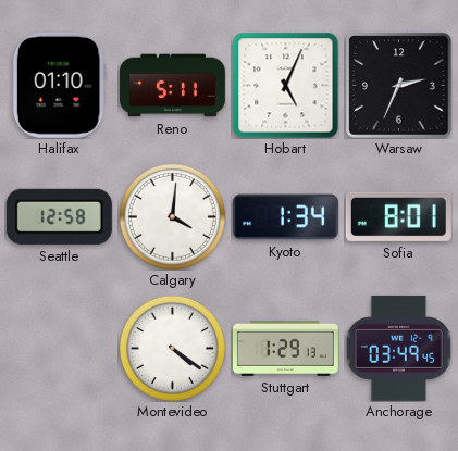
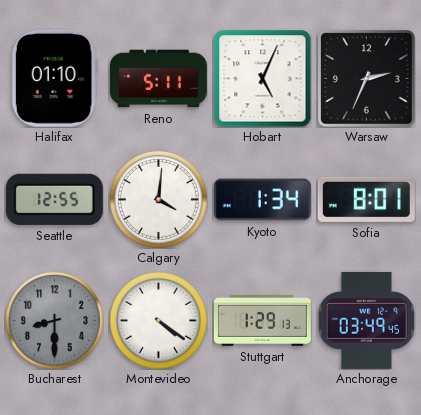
Seattle: 12:58 -> 12:55 (54, 199)
Bucharest: none -> 8:30 (54, 320)
